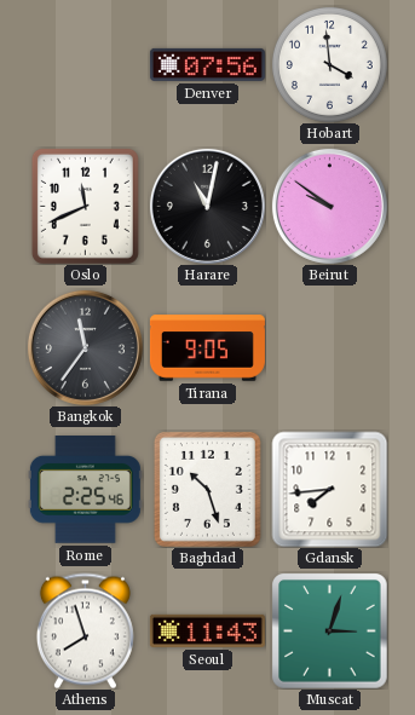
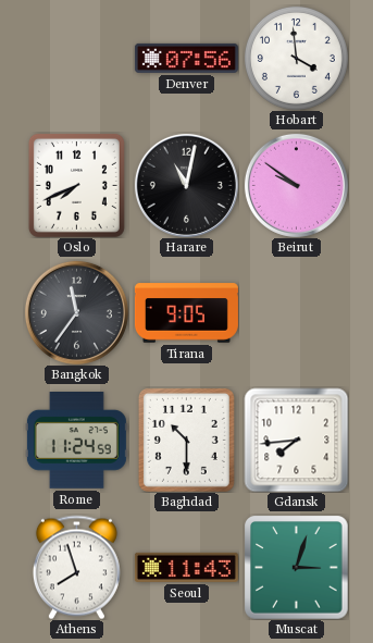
Oslo: 11:41 -> 7:41 (76, 185)
Rome: 2:25 -> 11:24 (76, 441)
Baghdad: 10:27 -> 10:30 (186, 440)
